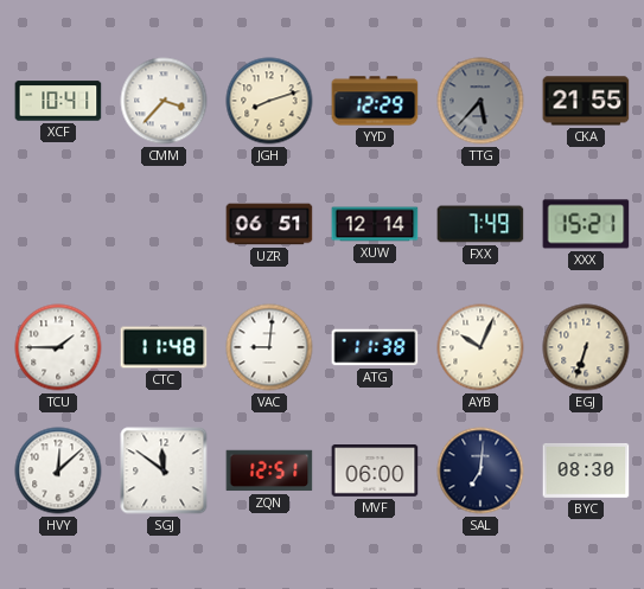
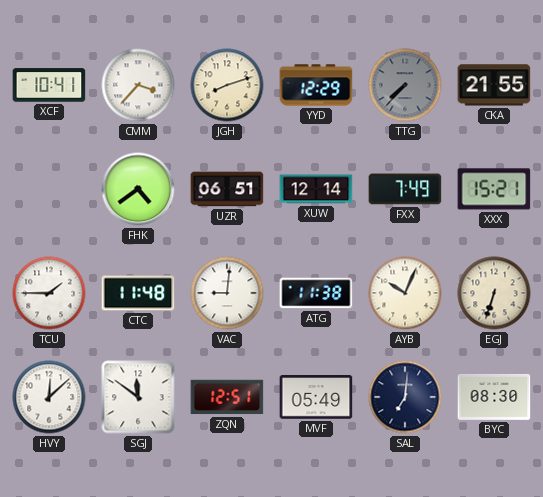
TTG: 5:37 -> 7:37 (405, 85)
FHK: none -> 4:39 (138, 189)
MVF: 06:00 -> 05:49 (316, 397)
